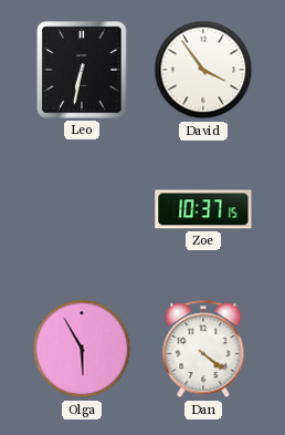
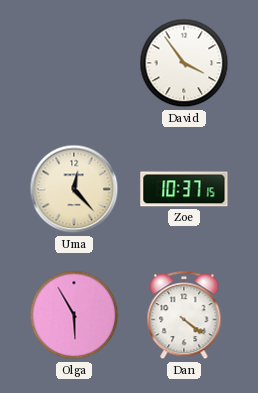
Leo: 6:32 -> none (82, 70)
Uma: none -> 12:23 (74, 189)
